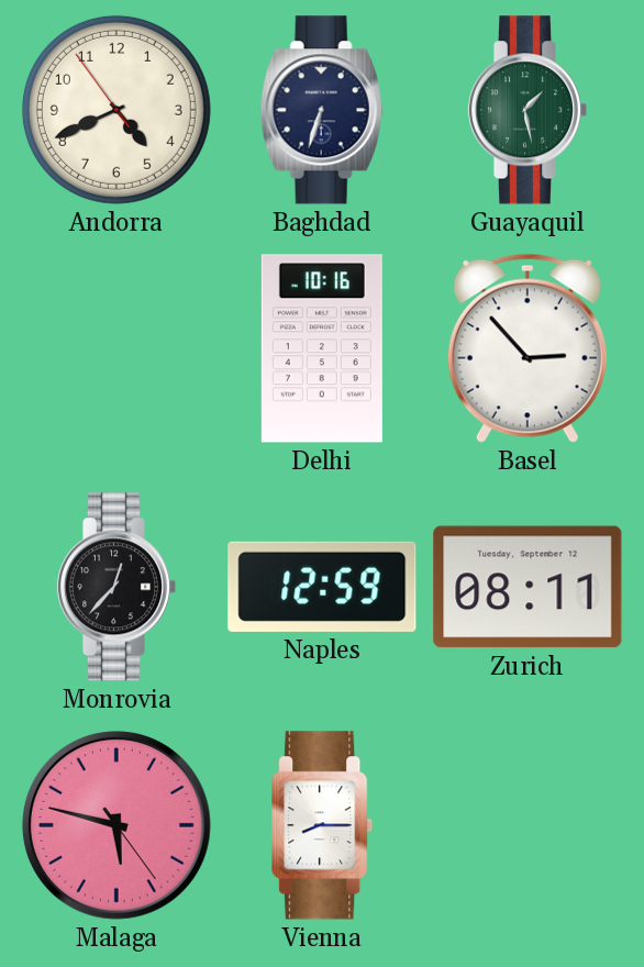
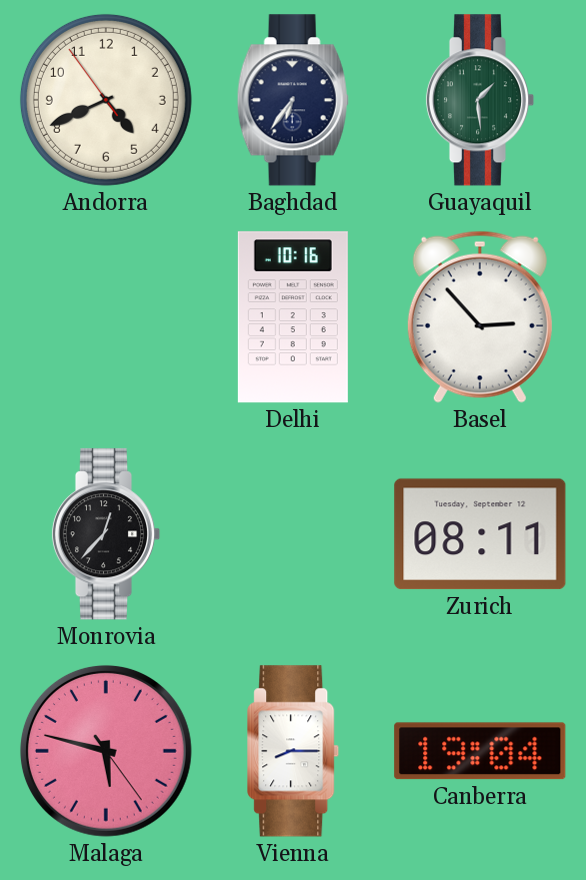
Baghdad: 6:33 -> 6:36 (293, 100)
Guayaquil: 1:28 -> 1:29 (480, 100)
Naples: 12:59 -> none (322, 587)
Canberra: none -> 19:04 (480, 751)
